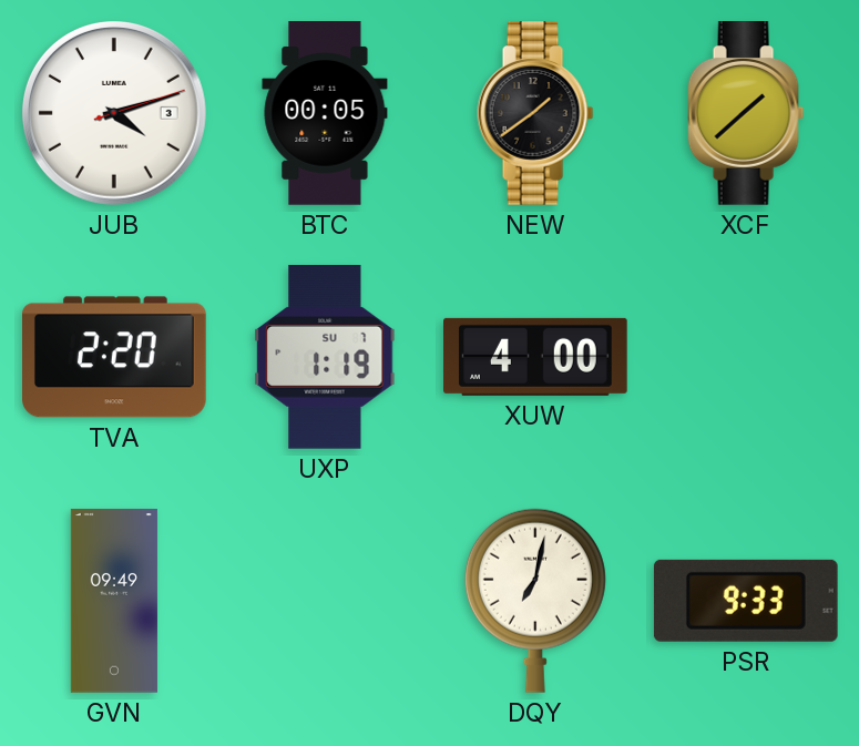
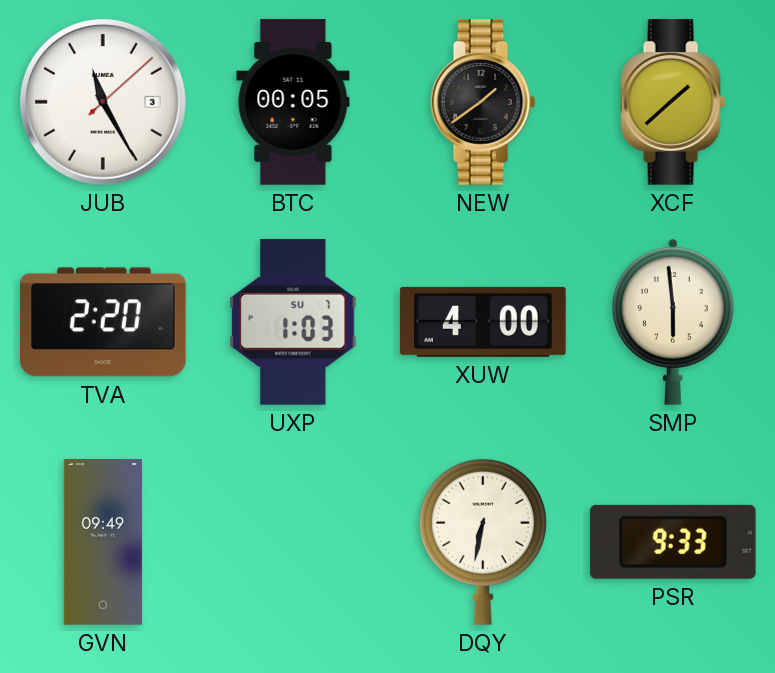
JUB: 4:12 -> 11:25 (103, 102)
UXP: 1:19 -> 1:03 (293, 323)
SMP: none -> 5:59 (673, 322)
DQY: 7:02 -> 6:32 (483, 542)
